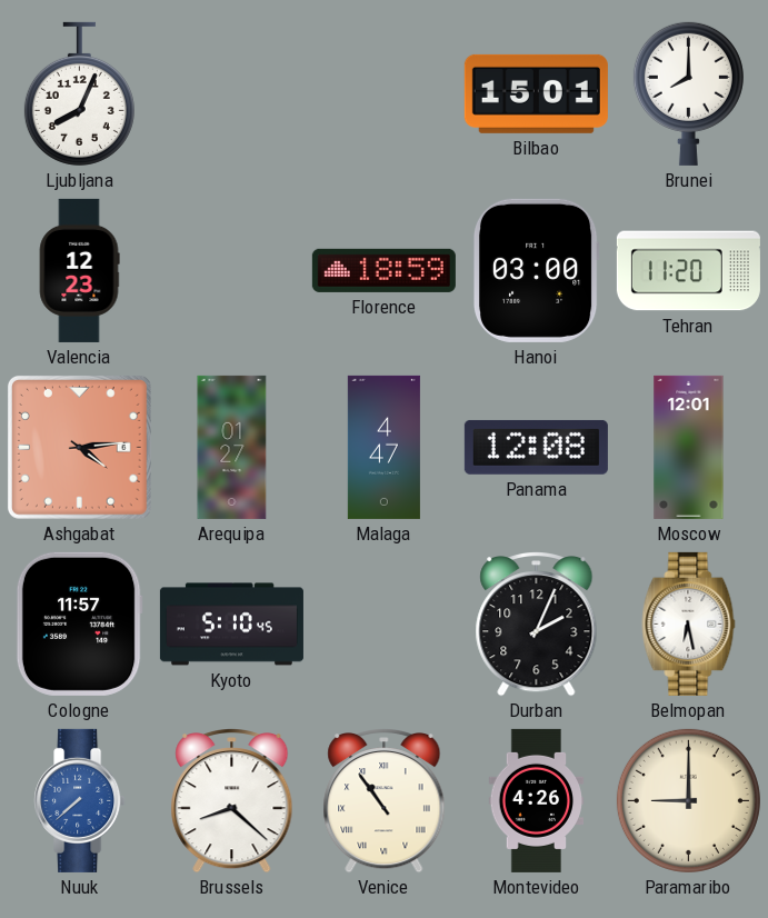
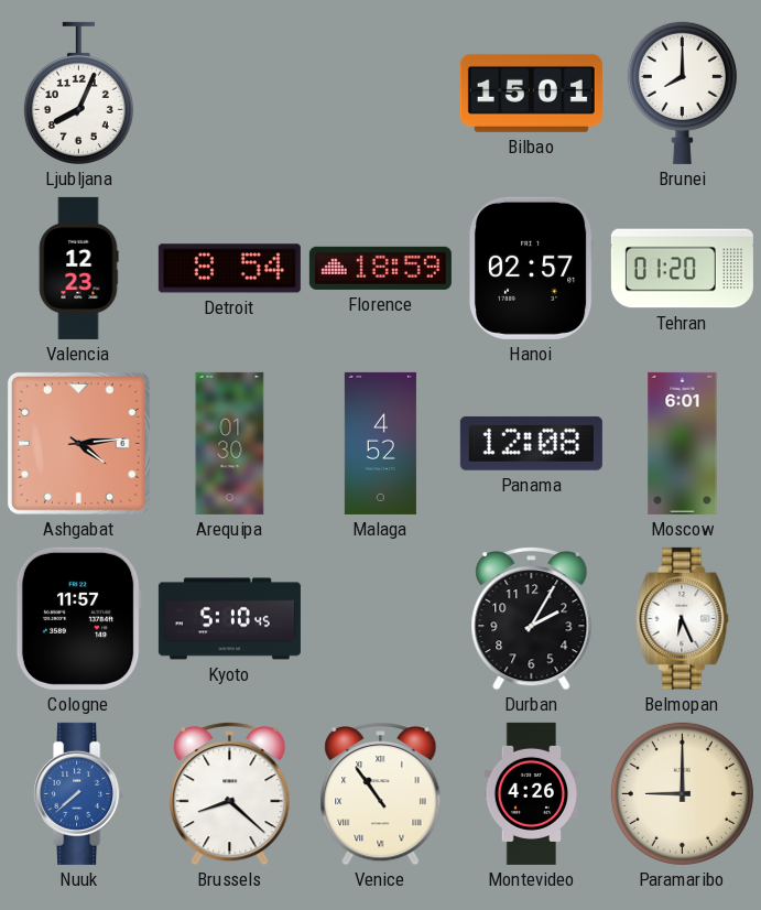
Detroit: none -> 8:54 (229, 269)
Hanoi: 03:00 -> 02:57 (531, 268)
Tehran: 11:20 -> 01:20 (682, 269)
Arequipa: 01:27 -> 01:30 (230, 443)
Malaga: 4:47 -> 4:52 (380, 443)
Moscow: 12:01 -> 6:01 (683, 443)
Durban: 2:04 -> 2:05 (532, 619)
Belmopan: 6:28 -> 6:26 (683, 618)
